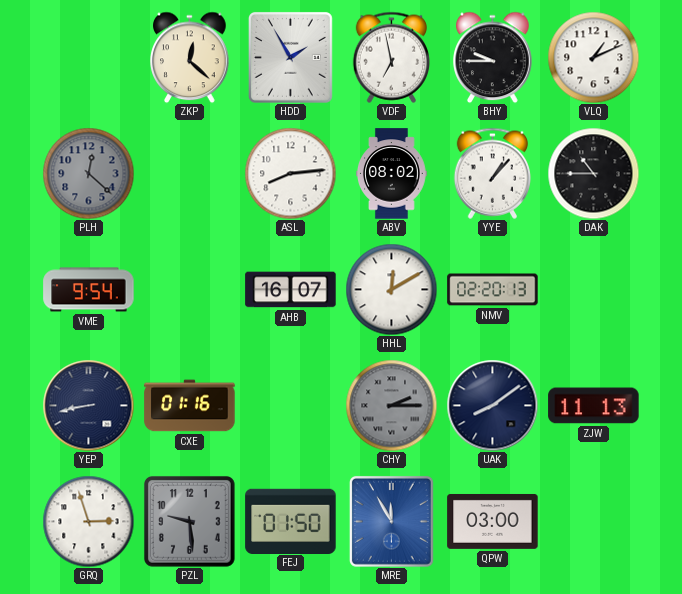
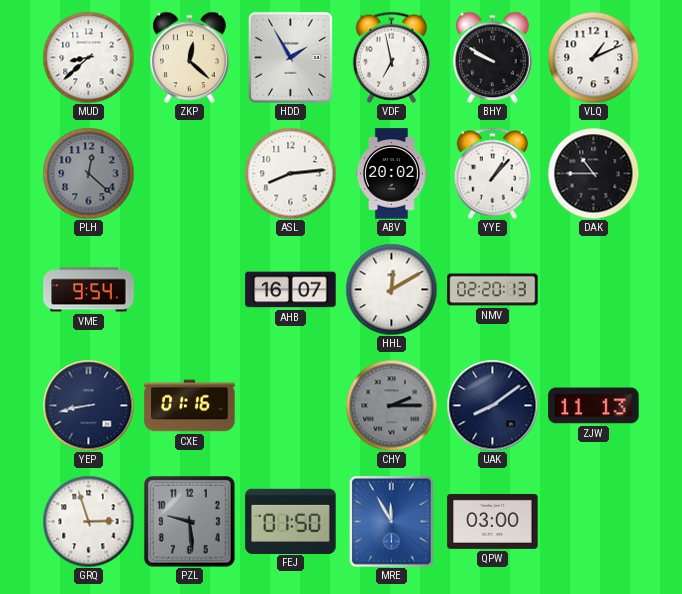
MUD: none -> 8:38 (88, 57)
BHY: 9:45 -> 9:50 (493, 57)
ABV: 08:02 -> 20:02 (392, 174)
